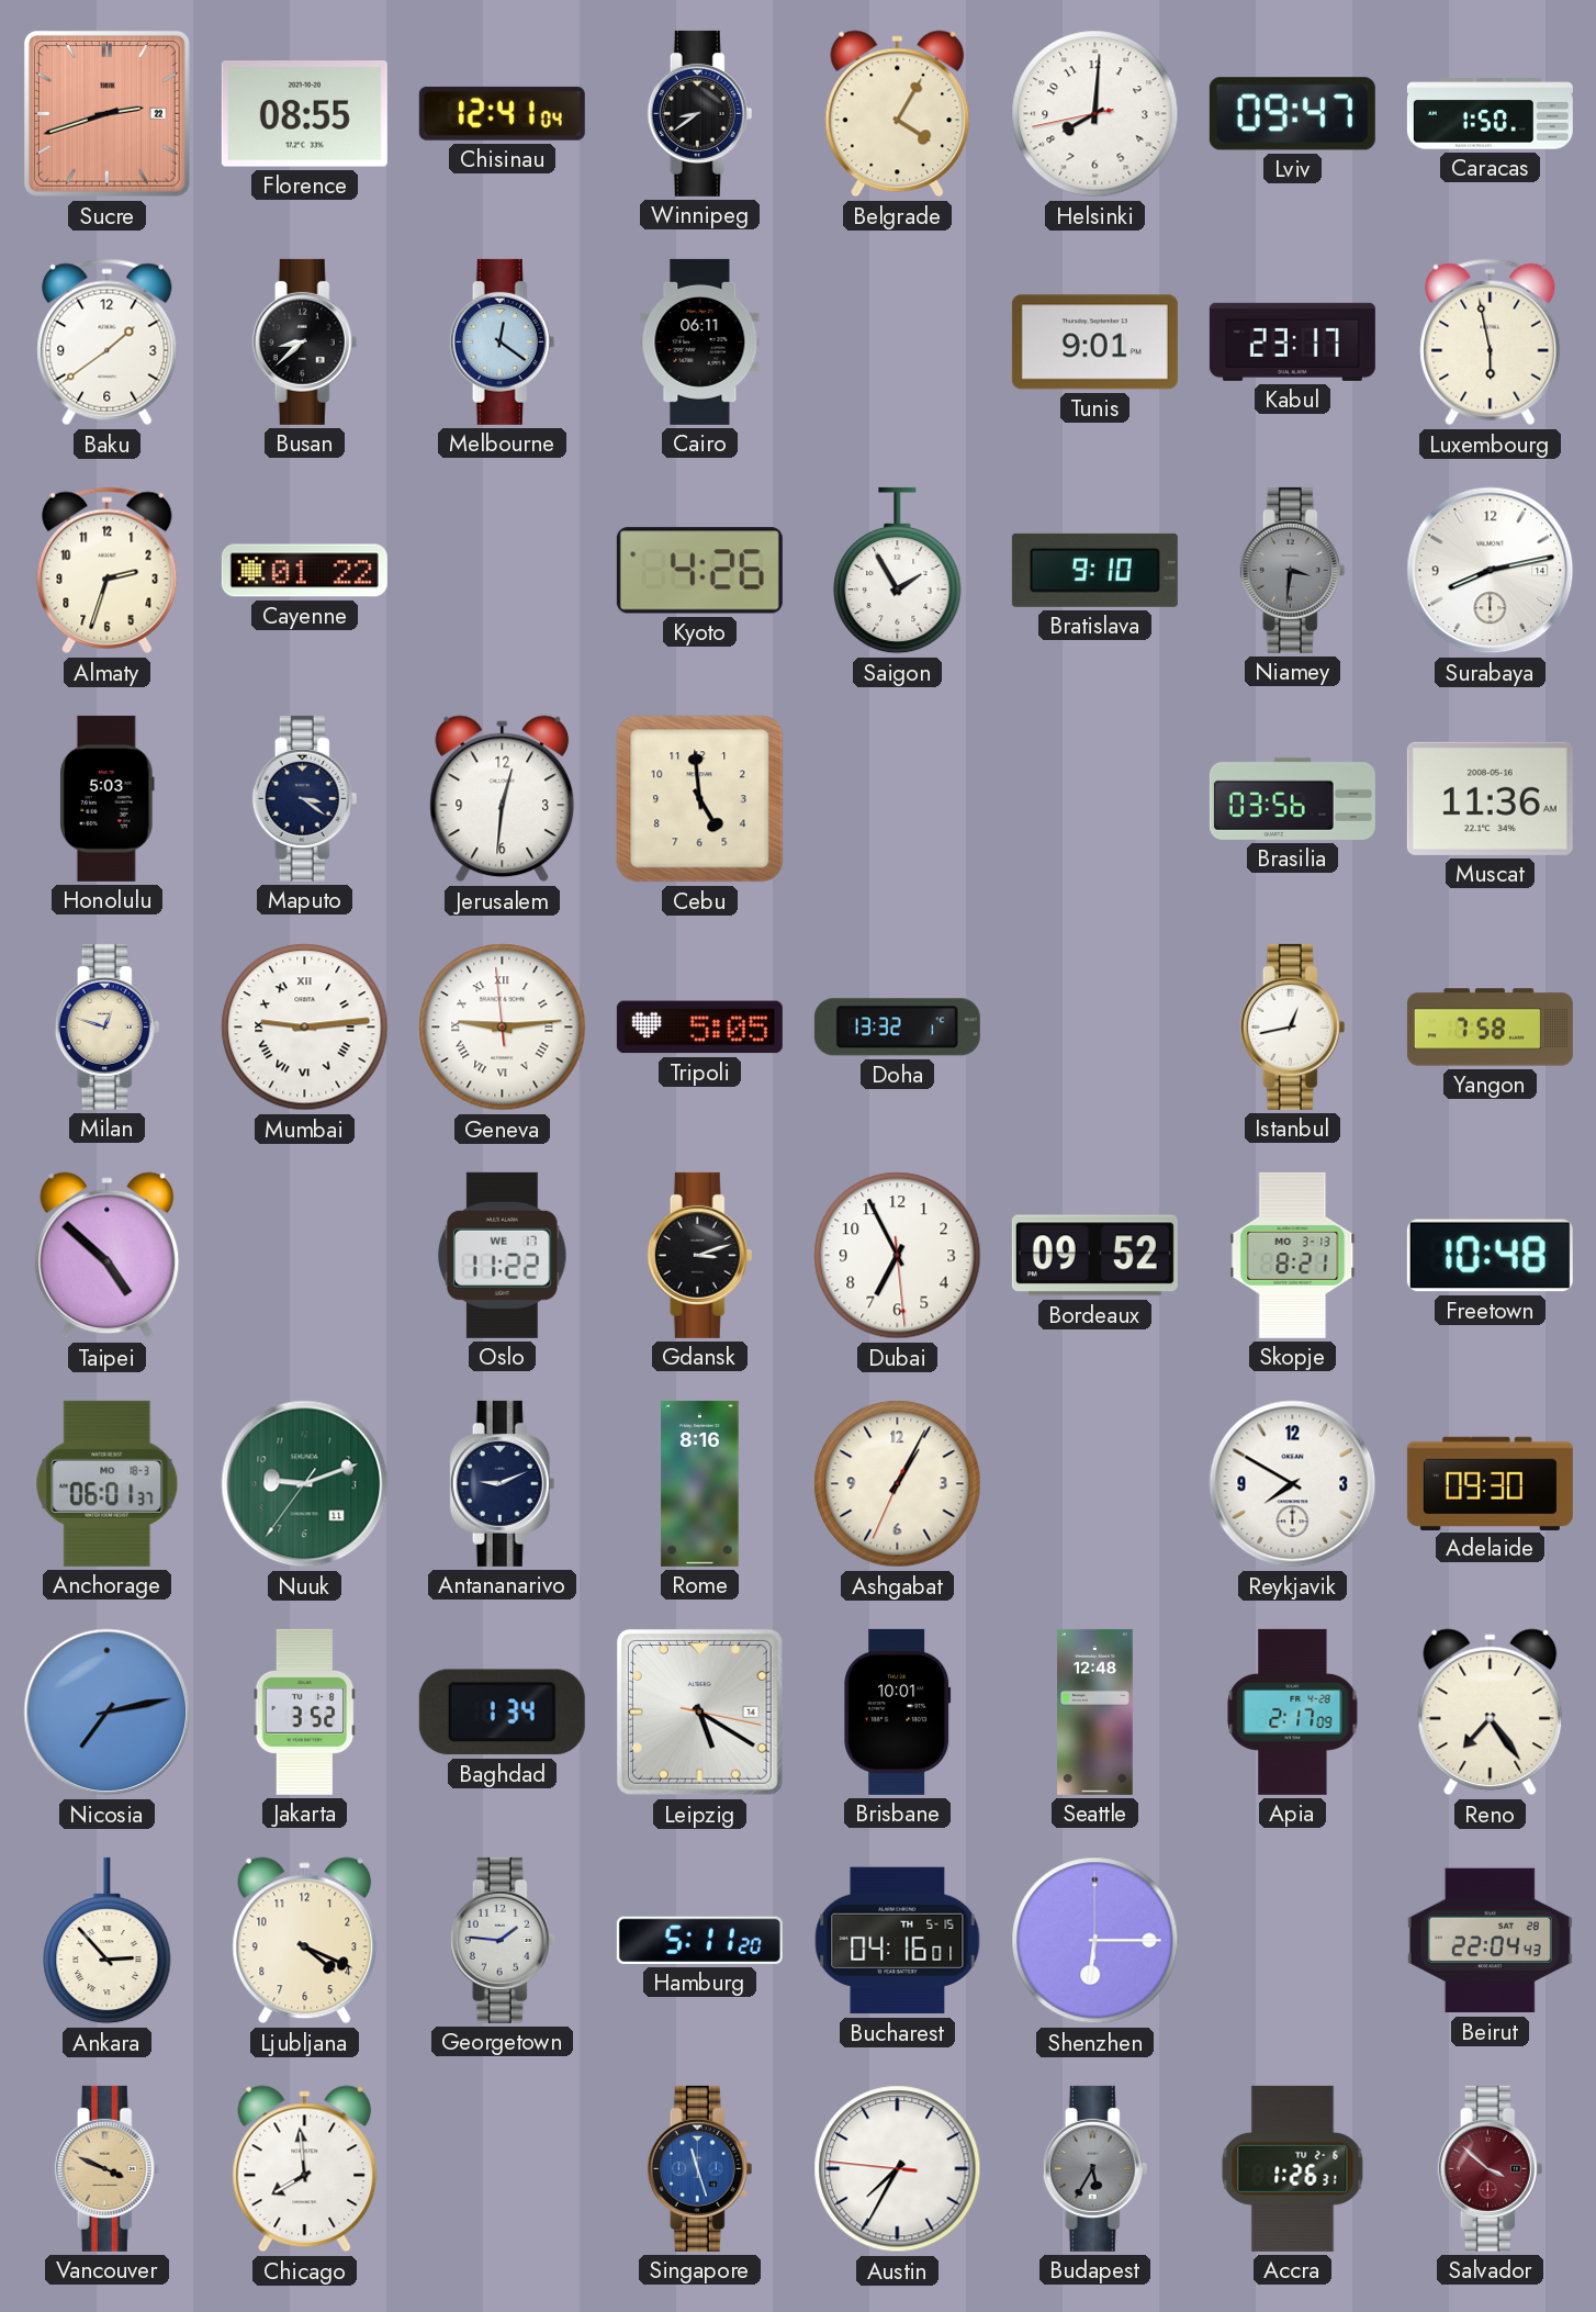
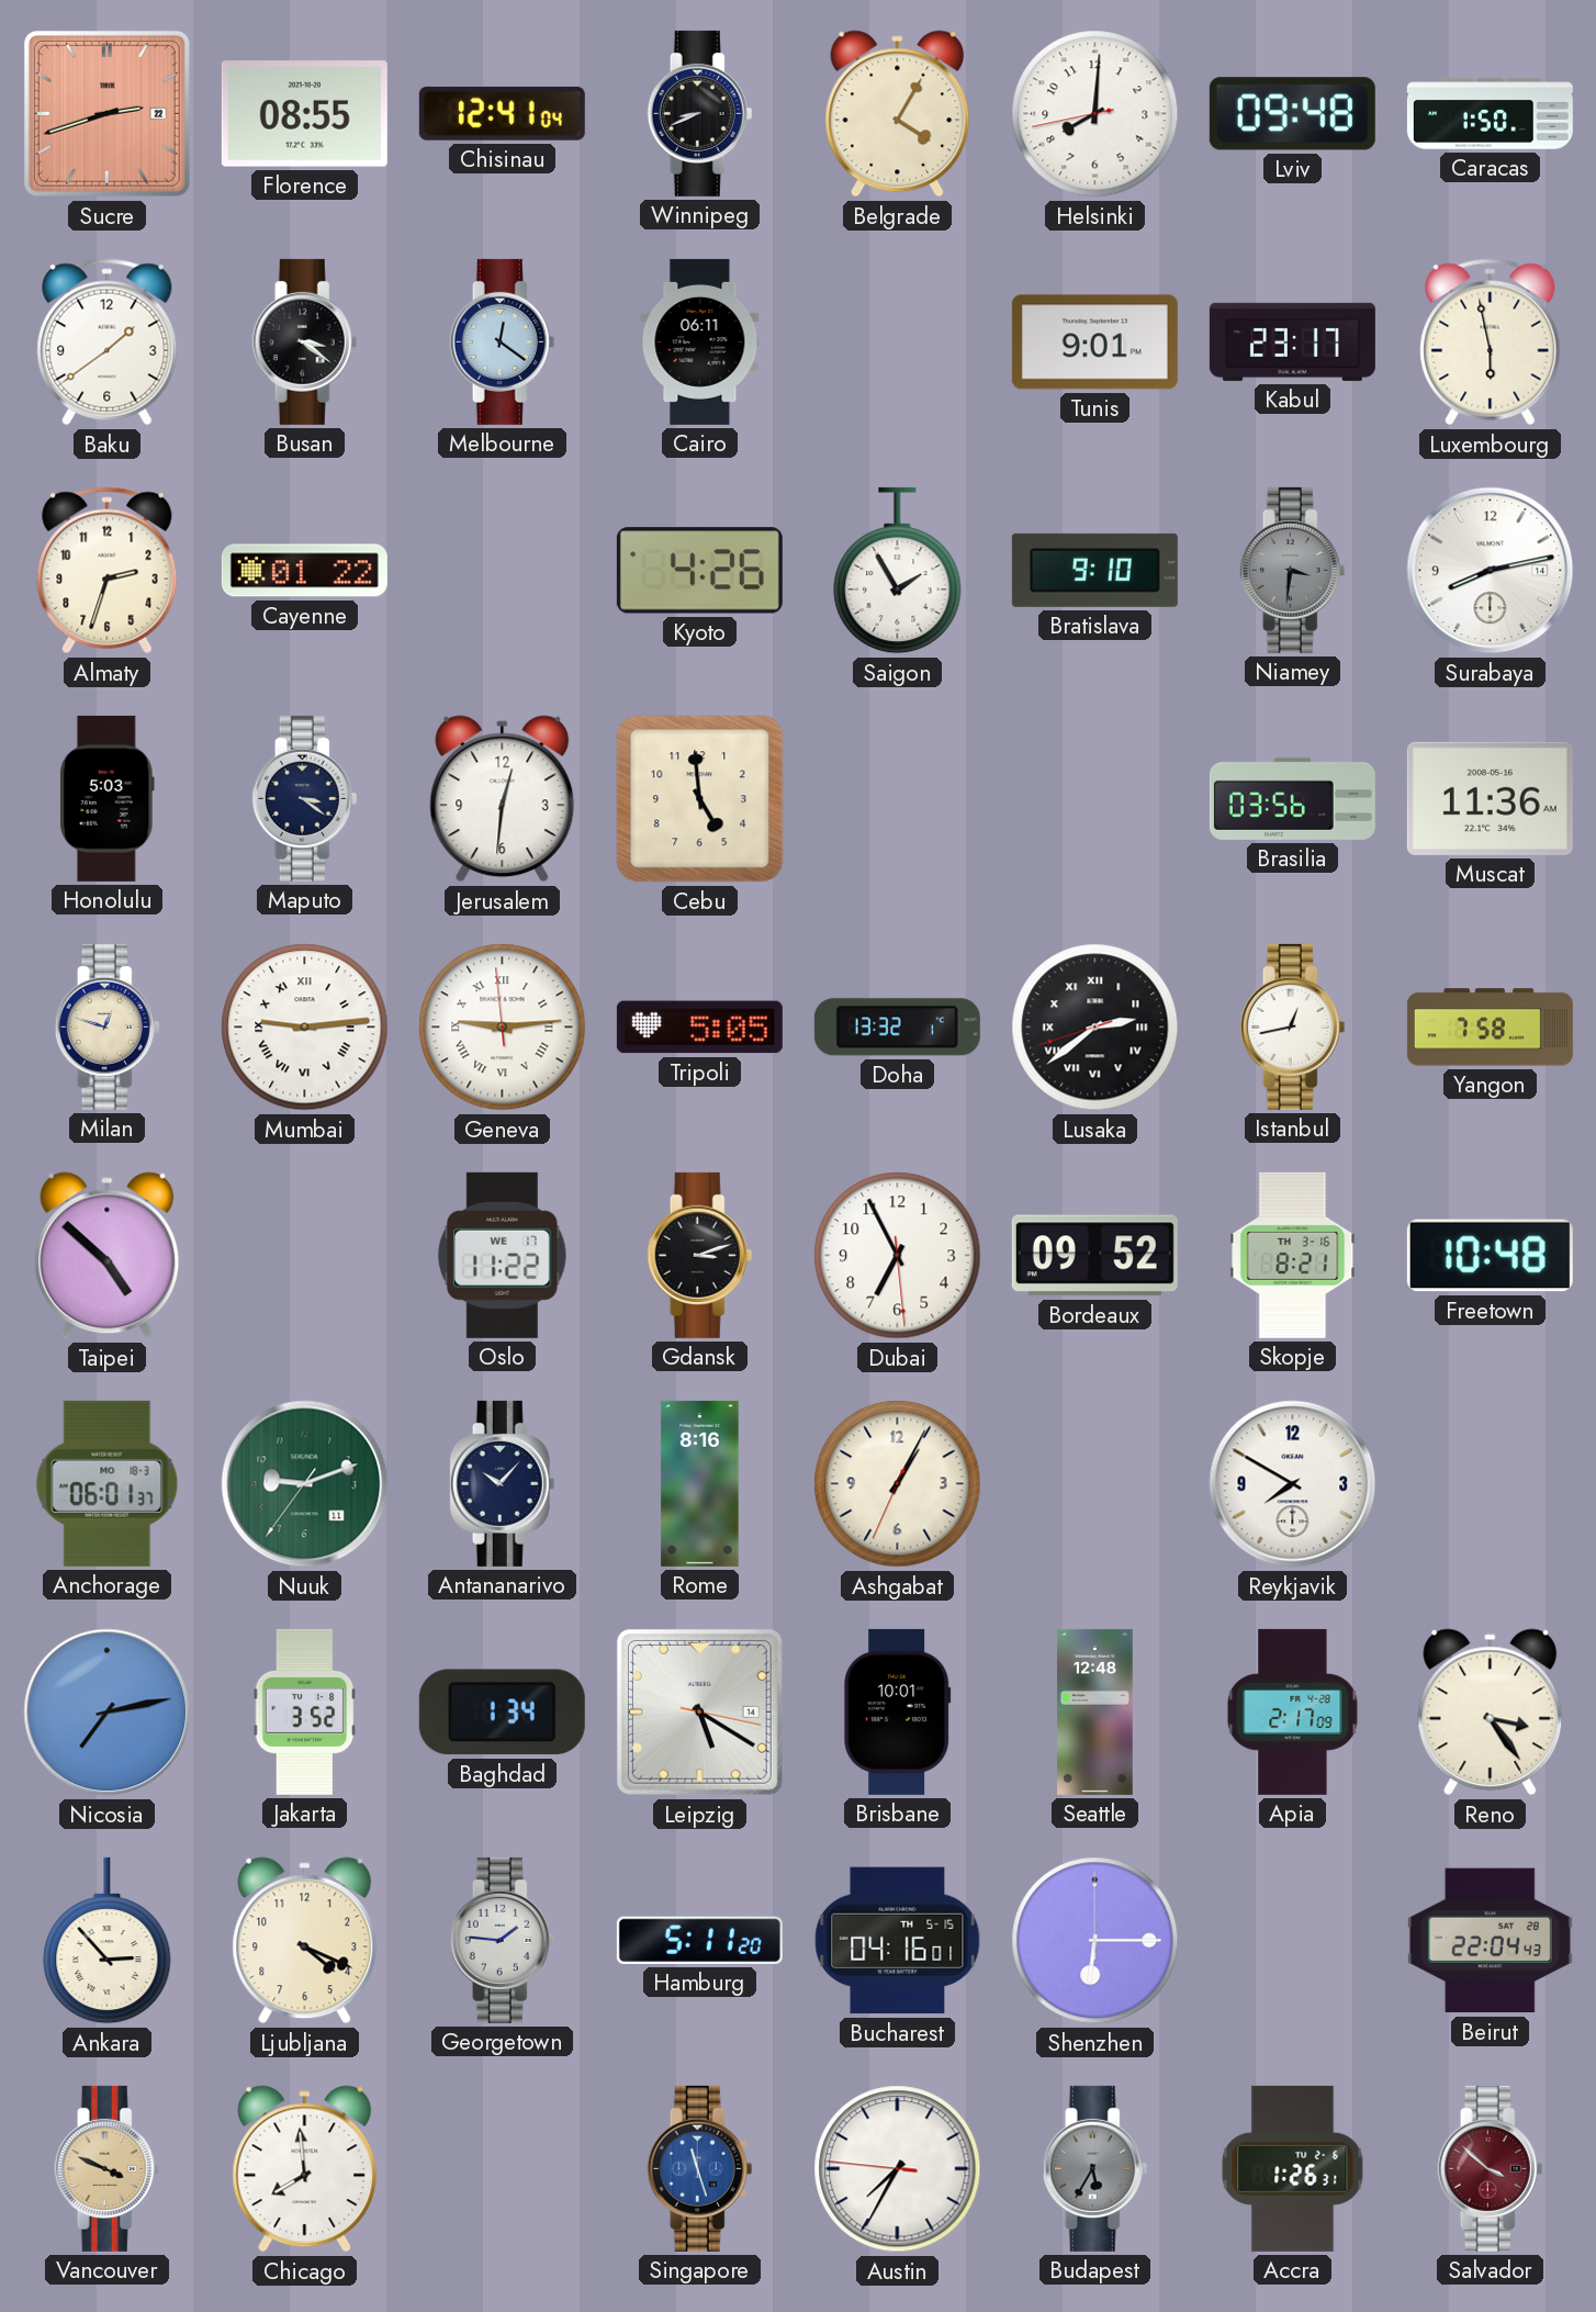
Winnipeg: 8:39 -> 8:41 (700, 113)
Lviv: 09:47 -> 09:48 (1292, 114)
Busan: 8:38 -> 3:21 (305, 341)
Lusaka: none -> 2:38 (1095, 1028)
Skopje date: MO 3-13 -> TH 3-16 (1293, 1255)
Antananarivo: 9:11 -> 10:07 (503, 1483)
Adelaide: 09:30 -> none (1490, 1483)
Reno: 7:24 -> 3:24 (1491, 1713)
